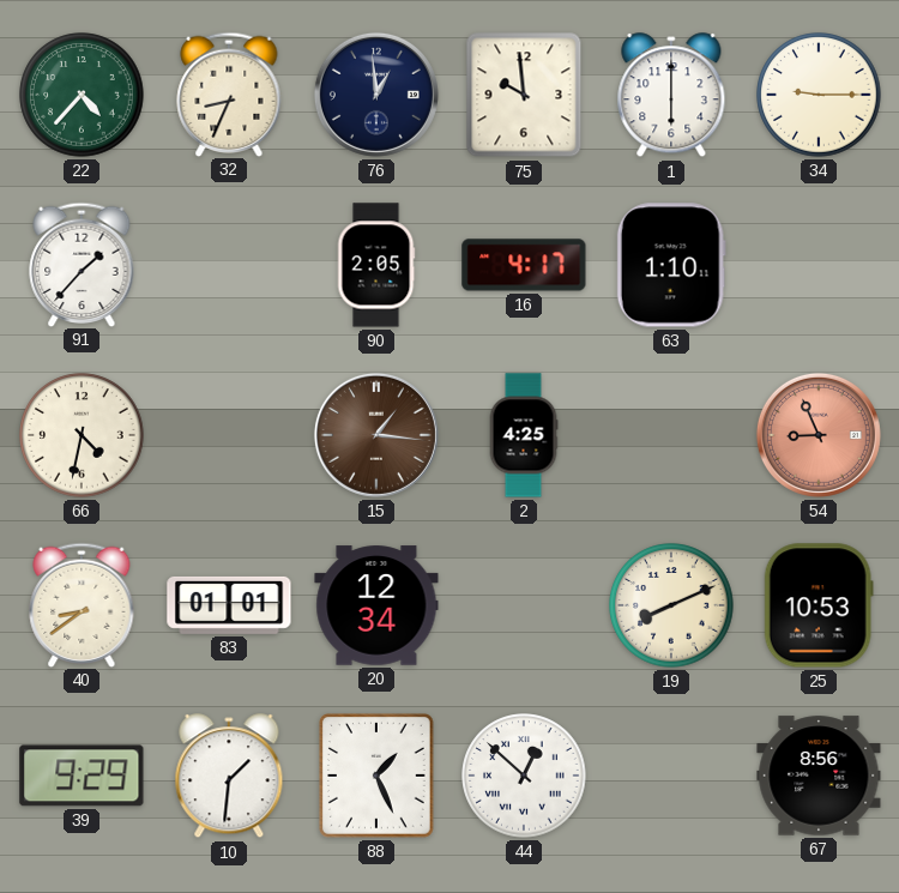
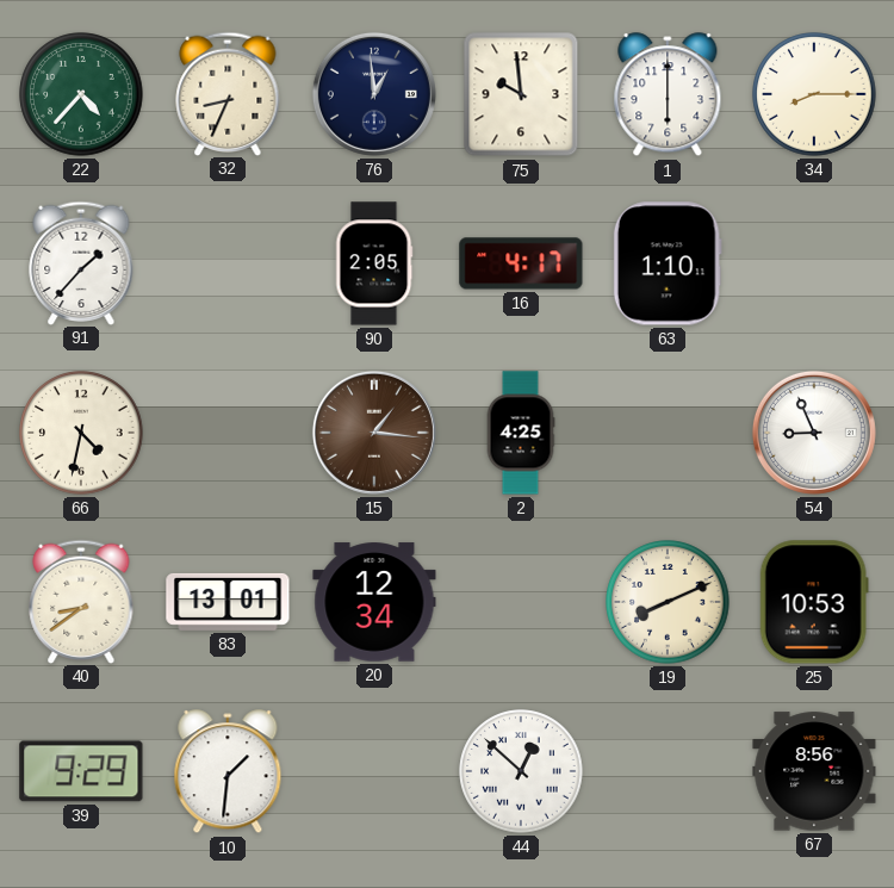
34: 9:15 -> 8:15 (814, 94)
54 dial: salmon -> white (814, 433)
83: 01:01 -> 13:01 (228, 602)
88: 1:26 -> none (378, 777)
